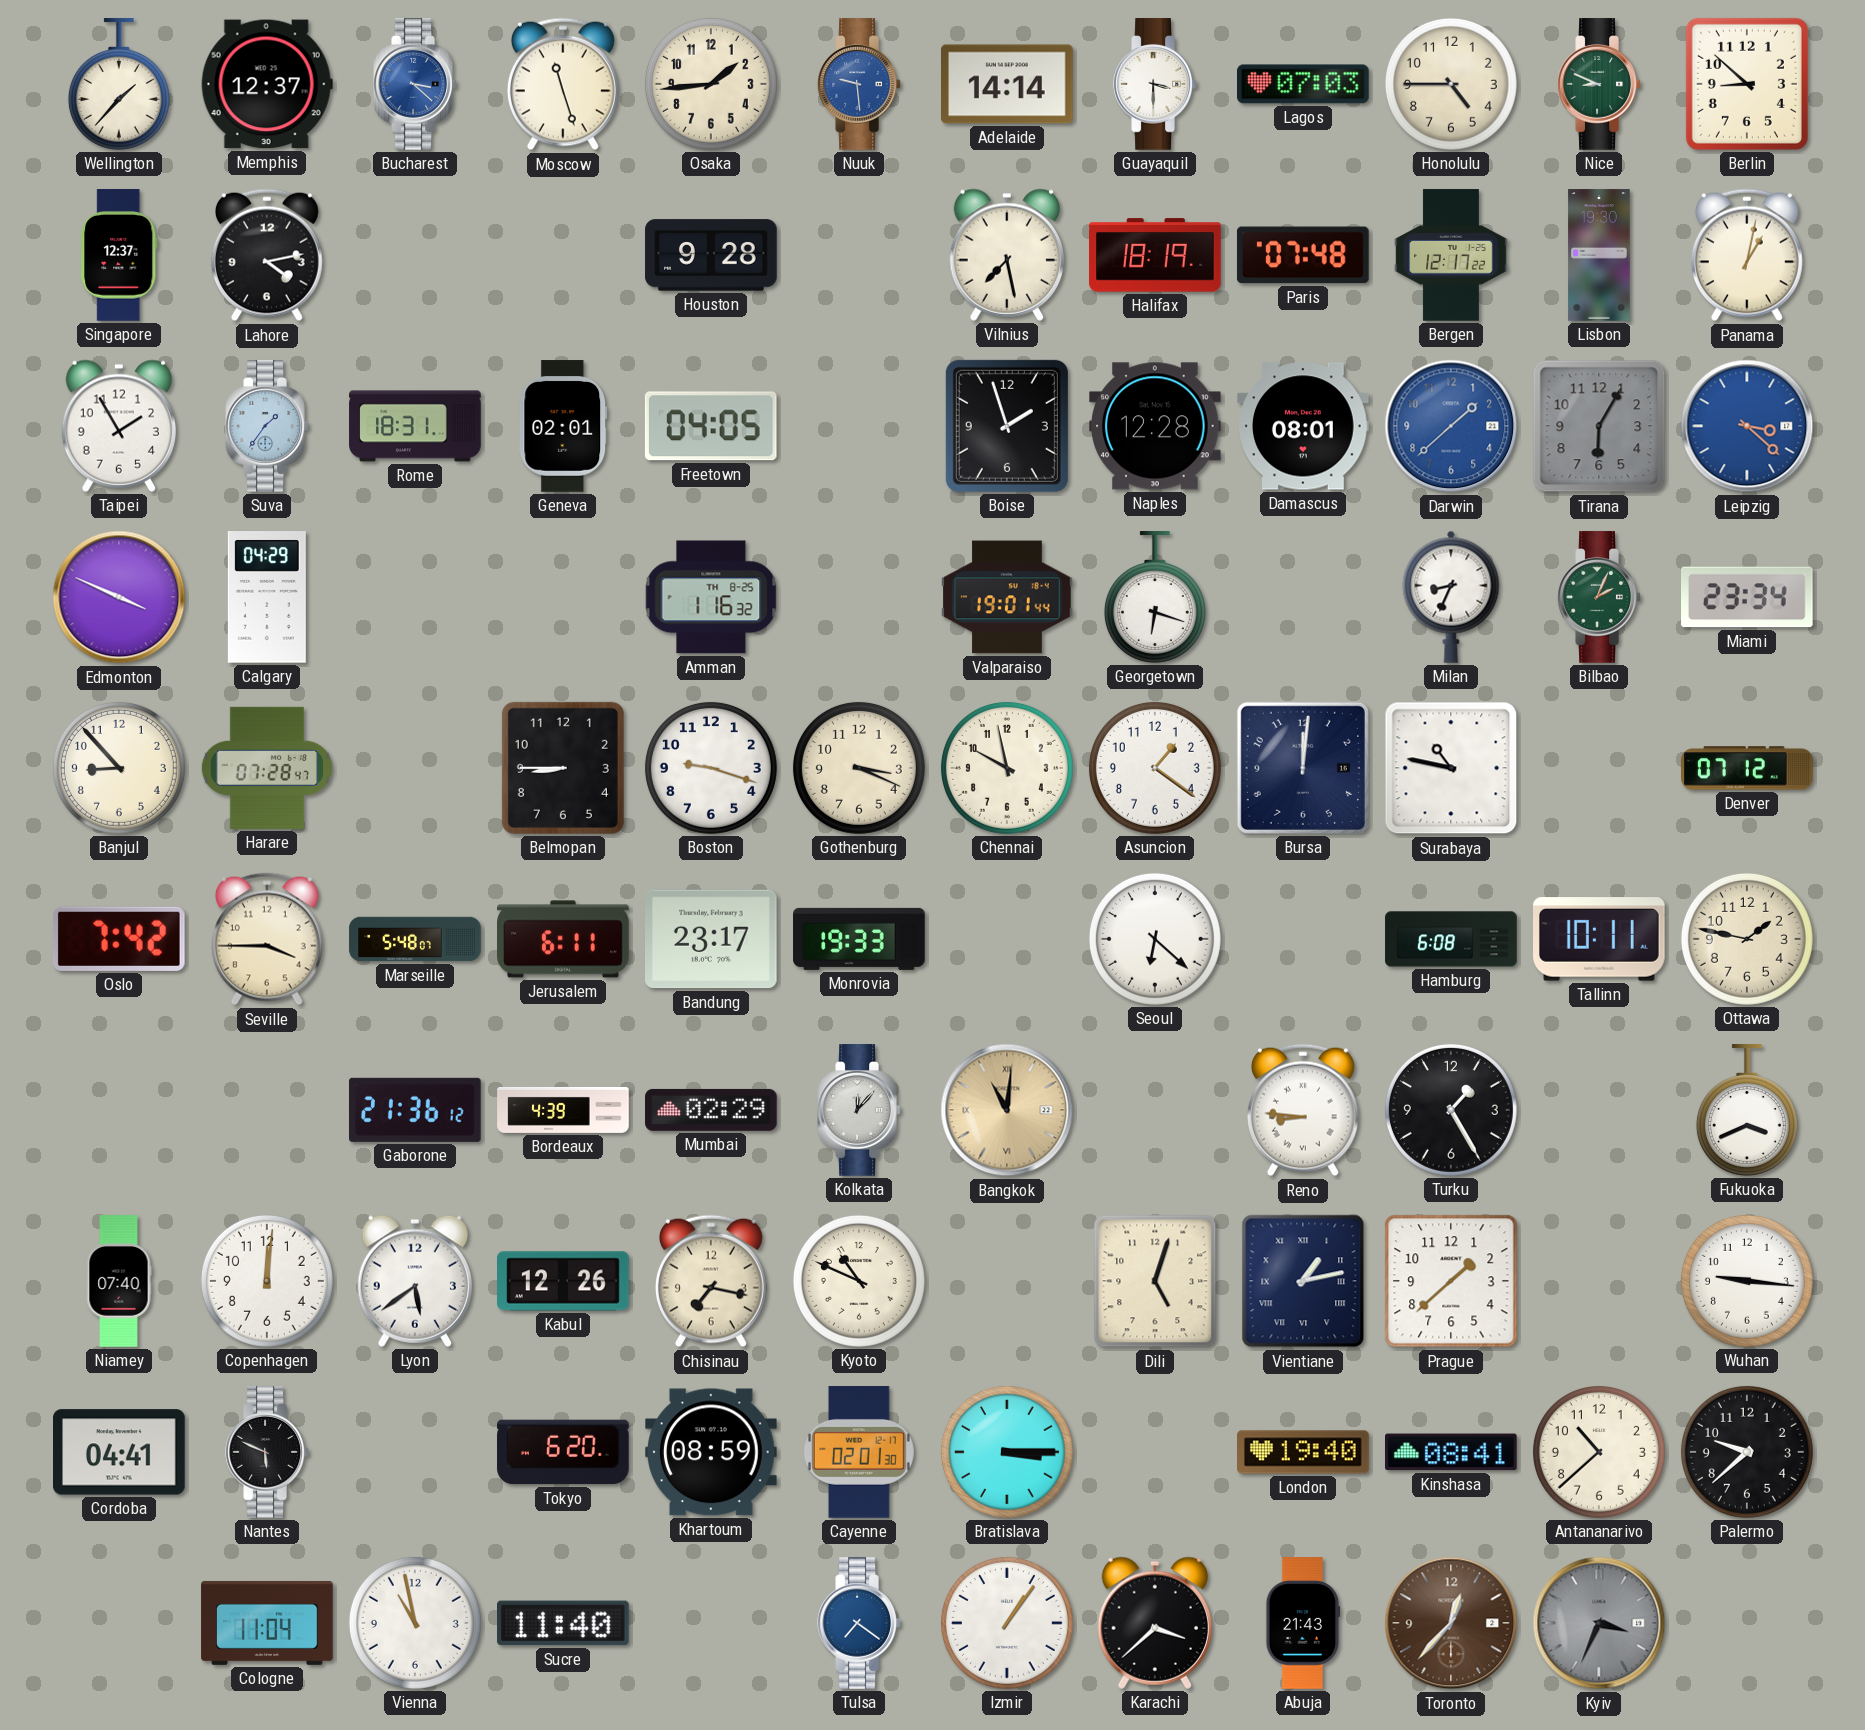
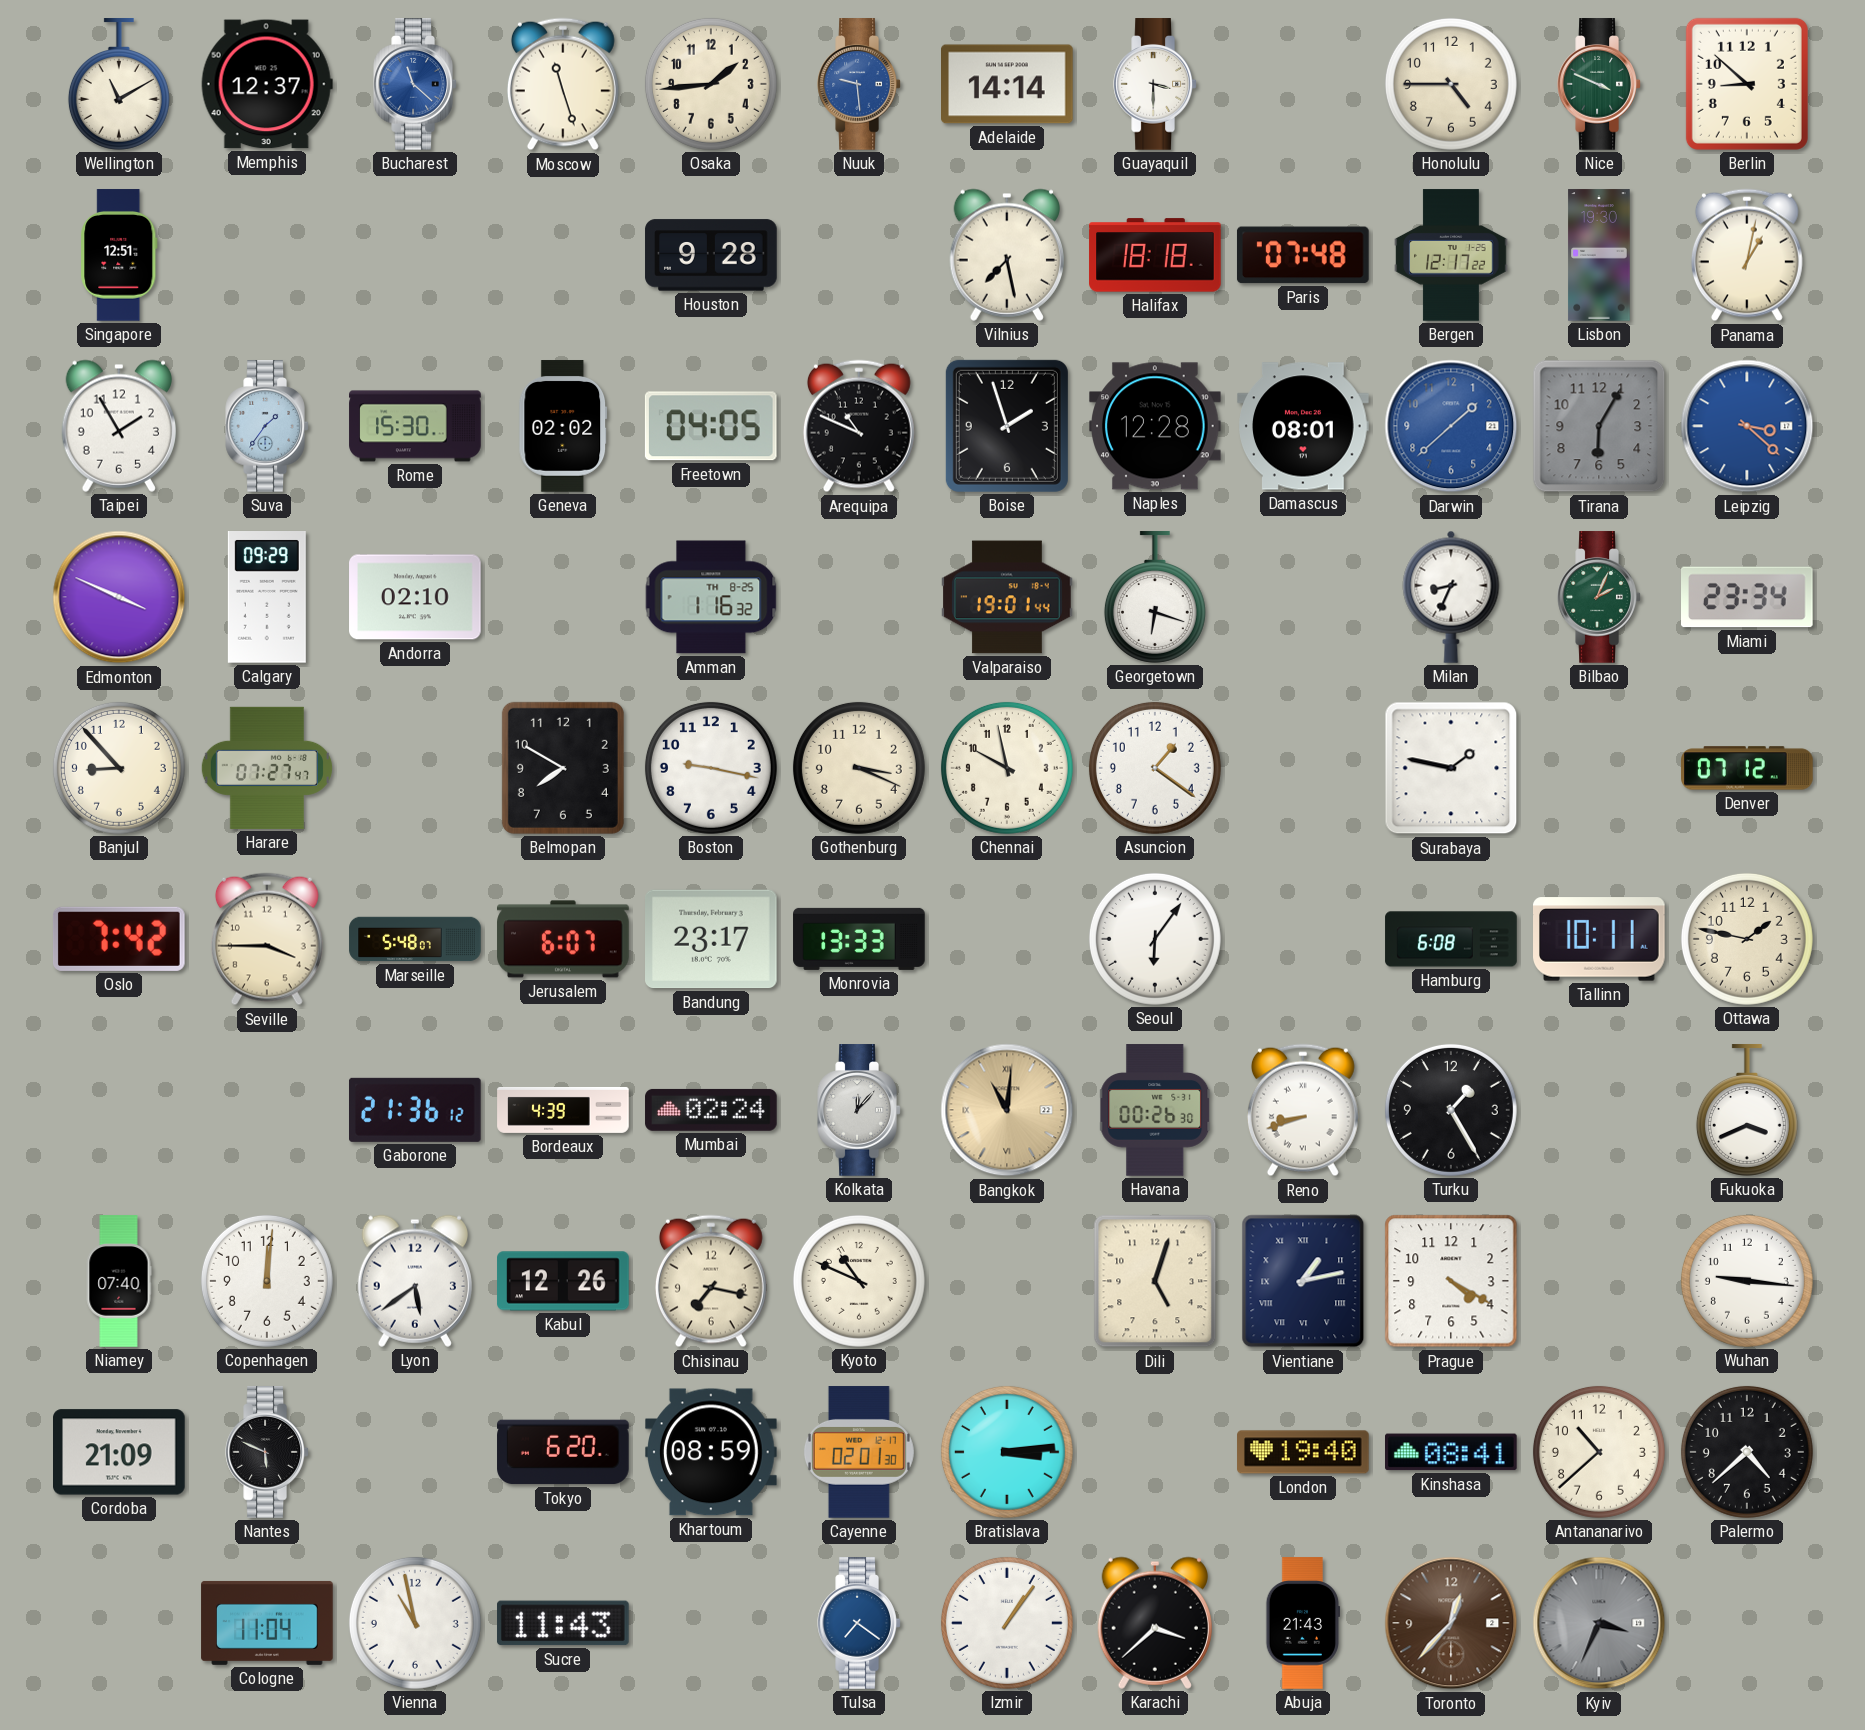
Wellington: 1:37 -> 11:10 (119, 84)
Bucharest: 3:22 -> 11:22 (415, 84)
Lagos: 07:03 -> none (1304, 84)
Nice: 8:49 -> 3:49 (1599, 84)
Singapore: 12:37 -> 12:51 (119, 255)
Lahore: 4:13 -> none (267, 255)
Halifax: 18:19 -> 18:18 (1155, 255)
Rome: 18:31 -> 15:30 (415, 426)
Geneva: 02:01 -> 02:02 (563, 426)
Arequipa: none -> 10:49 (859, 426)
Calgary: 04:29 -> 09:29 (267, 598)
Andorra: none -> 02:10 (415, 597)
Harare: 07:28 -> 07:27 (267, 768)
Belmopan: 8:45 -> 7:50 (563, 768)
Boston: 9:18 -> 9:17 (711, 768)
Bursa: 12:01 -> none (1303, 768)
Surabaya: 10:47 -> 1:47 (1451, 768)
Jerusalem: 6:11 -> 6:07 (563, 939)
Monrovia: 19:33 -> 13:33 (859, 939)
Seoul: 6:22 -> 6:06 (1155, 939)
Mumbai: 02:29 -> 02:24 (711, 1110)
Havana: none -> 00:26 (1156, 1110)
Reno: 8:46 -> 8:42 (1303, 1110)
Prague: 1:38 -> 4:20 (1451, 1281)
Cordoba: 04:41 -> 21:09 (120, 1452)
Bratislava: 3:15 -> 3:14 (1007, 1452)
Palermo: 9:38 -> 4:38 (1747, 1452)
Sucre: 11:40 -> 11:43 (564, 1623)
